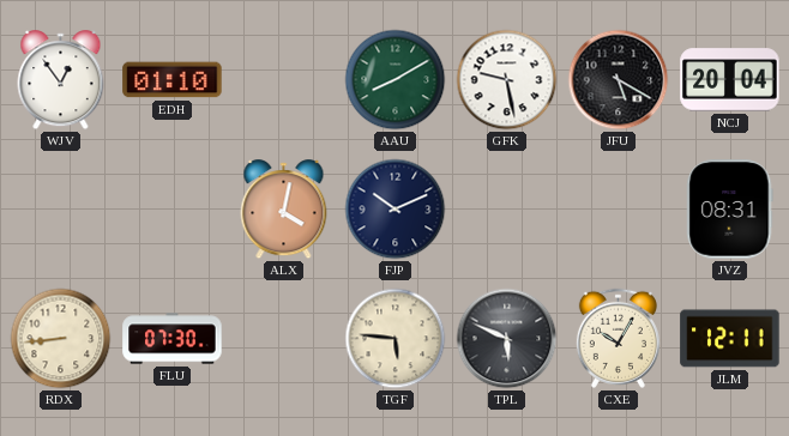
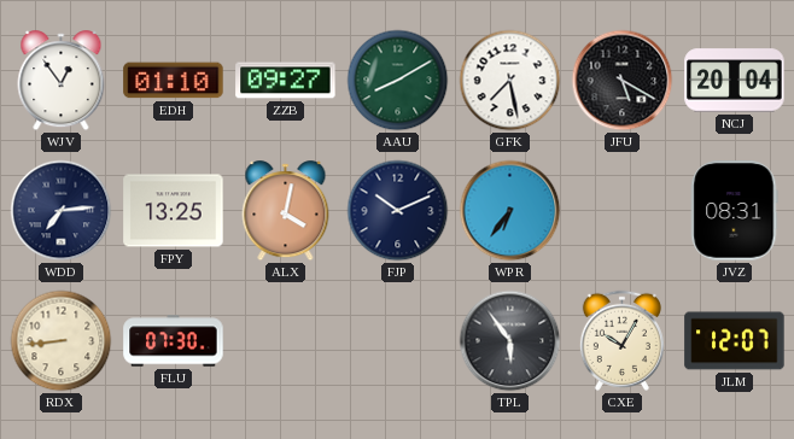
ZZB: none -> 09:27 (286, 81)
GFK: 9:28 -> 7:28 (510, 81)
WDD: none -> 7:14 (62, 211)
FPY: none -> 13:25 (174, 211)
WPR: none -> 6:36 (510, 211)
TGF: 5:46 -> none (396, 339)
TPL: 5:49 -> 5:54 (510, 341)
JLM: 12:11 -> 12:07 (735, 341)
